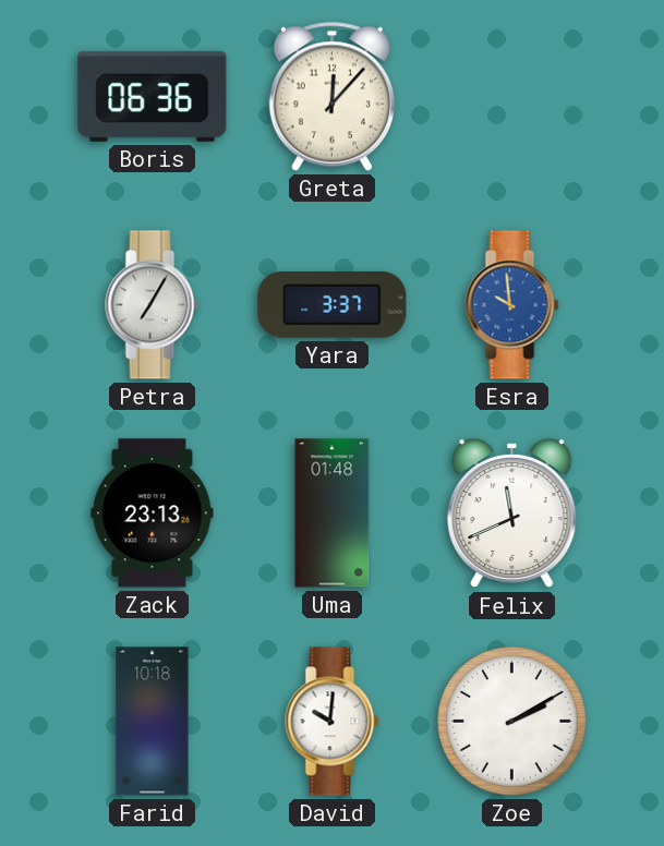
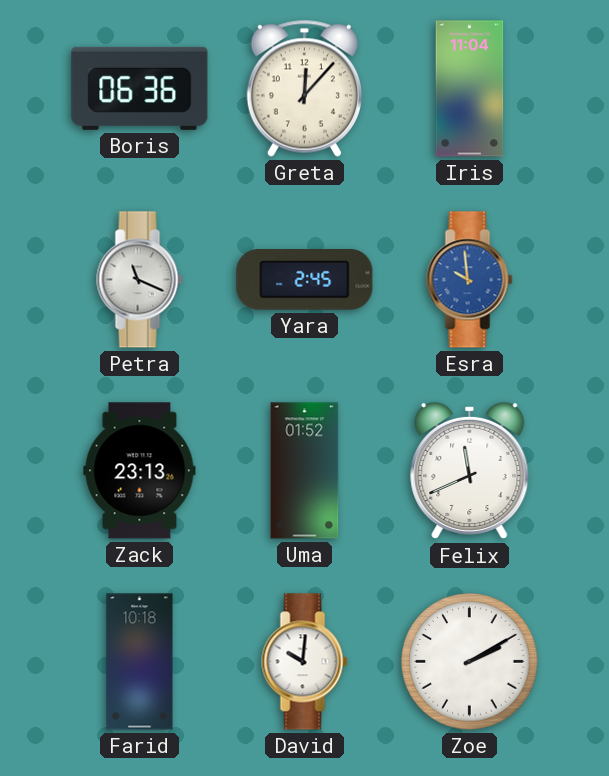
Iris: none -> 11:04 (470, 89)
Petra: 7:05 -> 11:19 (140, 280)
Yara: 3:37 -> 2:45 (305, 280)
Uma: 01:48 -> 01:52 (305, 471)
